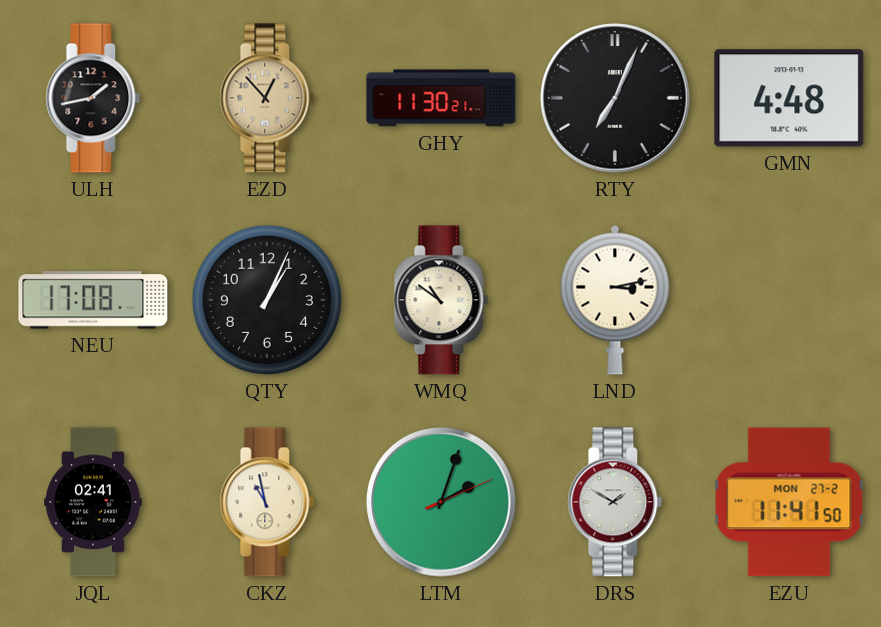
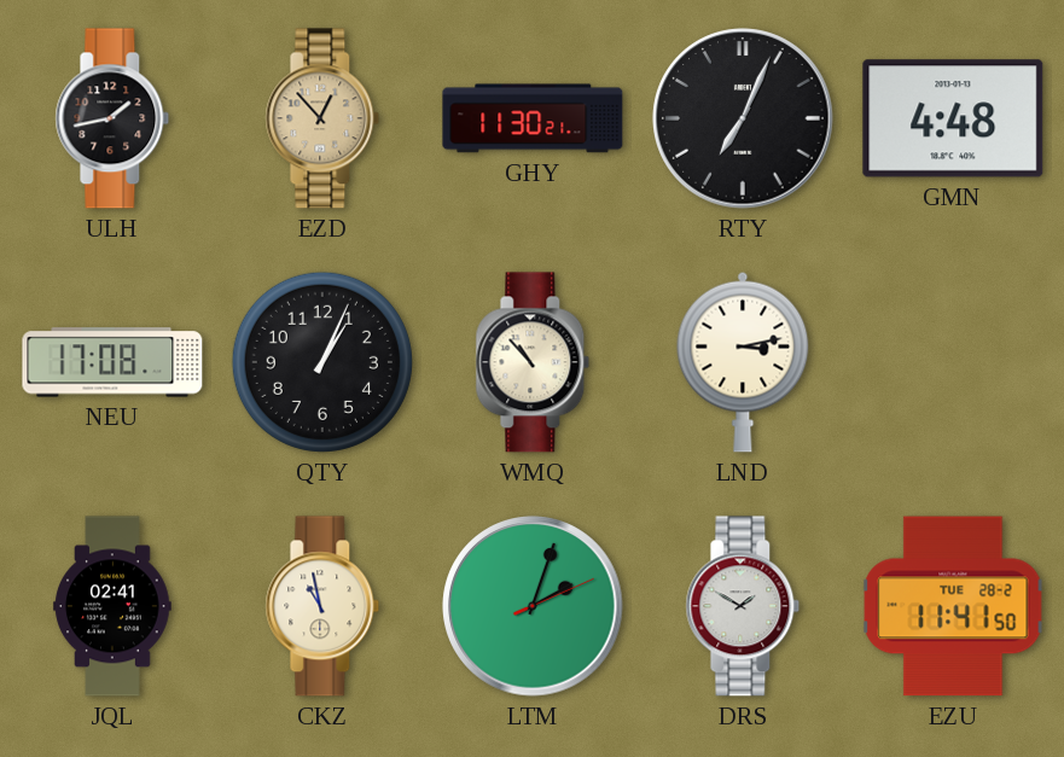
WMQ: 10:51 -> 10:53 (533, 362)
EZU date: MON 27-2 -> TUE 28-2 (953, 606)
